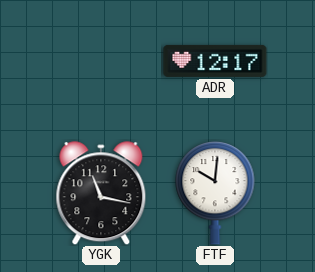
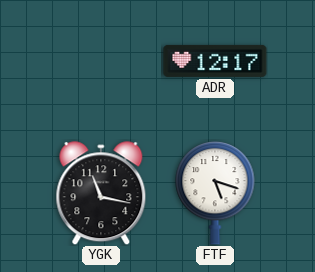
FTF: 10:01 -> 5:18 (215, 193)
